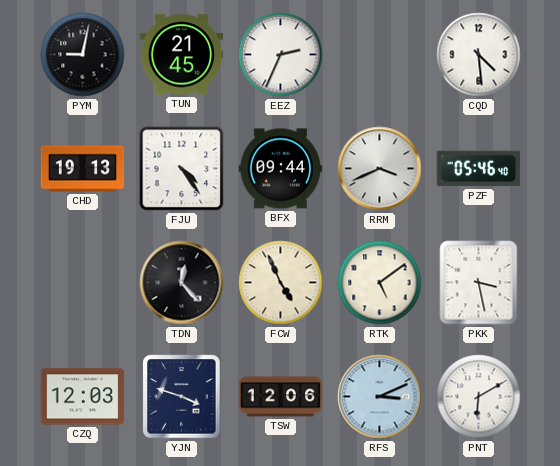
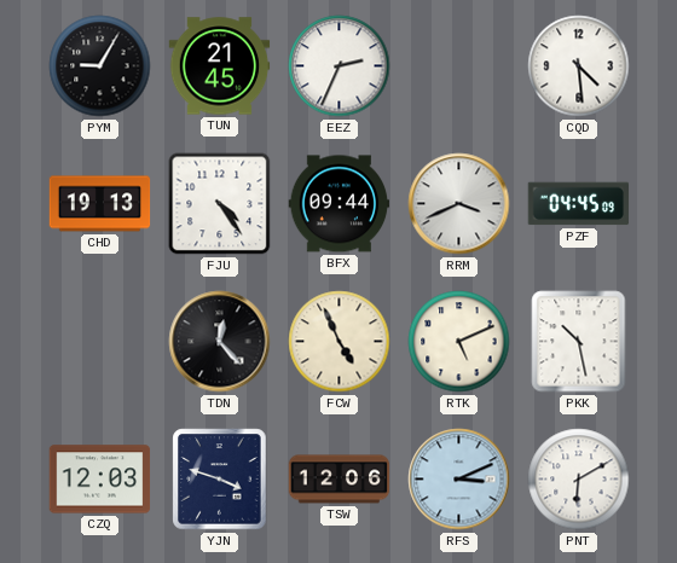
PYM: 9:02 -> 9:05 (100, 66)
PZF: 05:46 -> 04:45 (579, 204)
RTK: 5:09 -> 5:11 (459, 342)
PKK: 3:28 -> 10:28 (579, 342)
